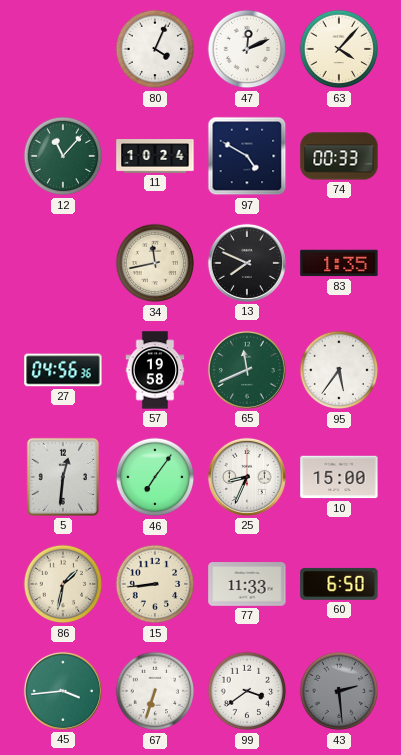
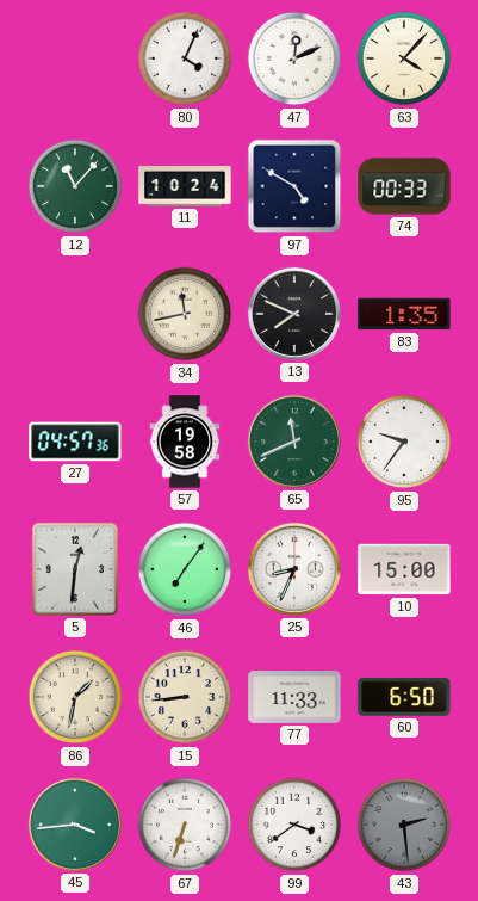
27: 04:56 -> 04:57 (75, 442)
95: 5:36 -> 9:36 (404, 442)
